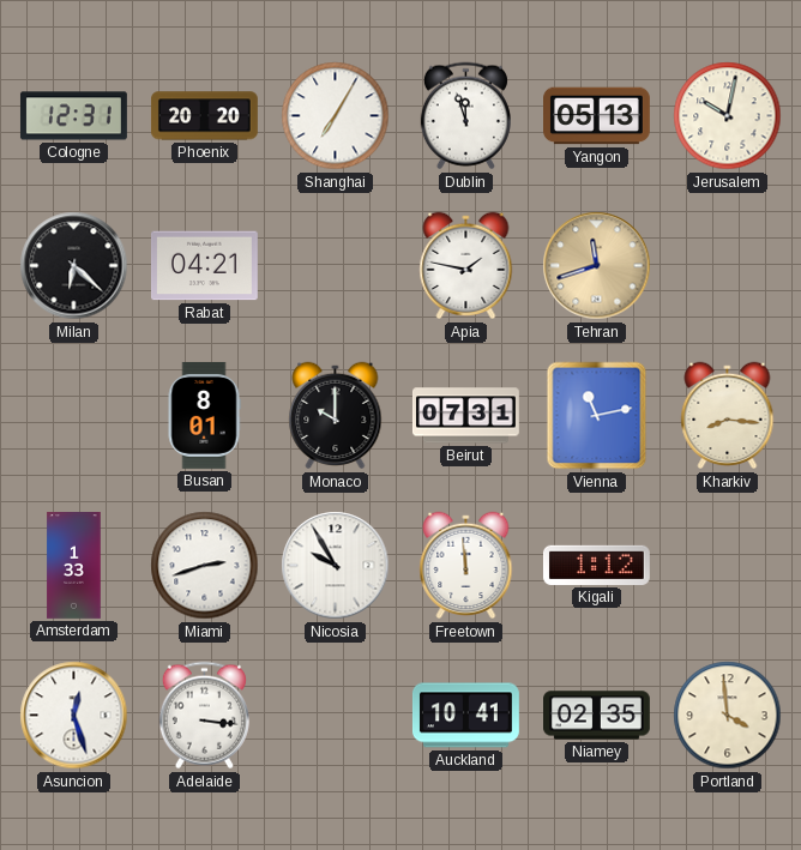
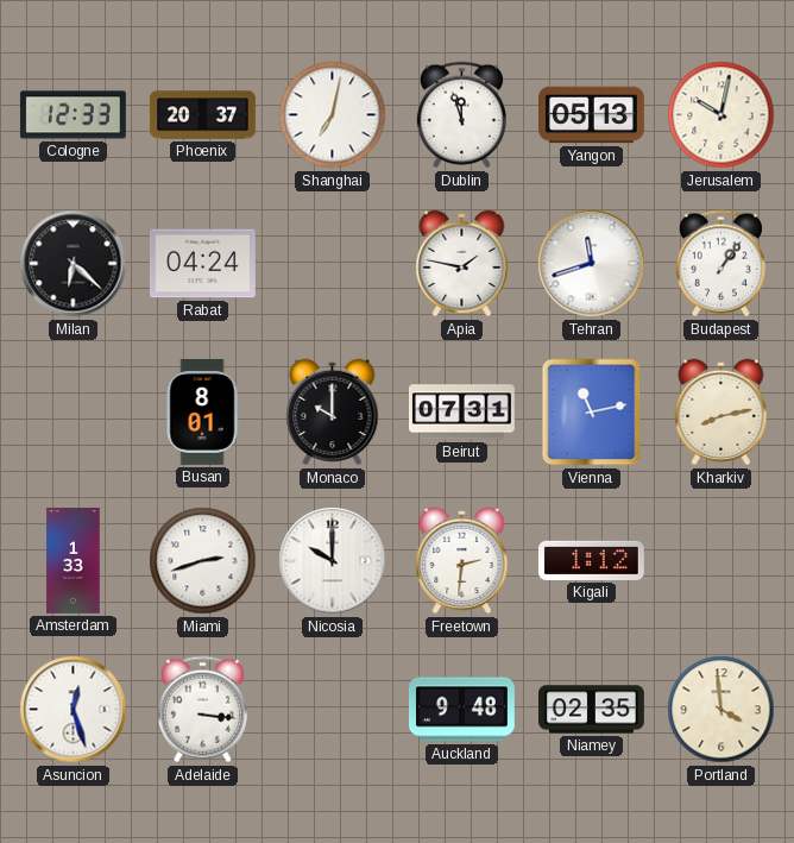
Cologne: 12:31 -> 12:33 (73, 115)
Phoenix: 20:20 -> 20:37 (202, 115)
Shanghai: 7:05 -> 7:02 (333, 115)
Rabat: 04:21 -> 04:24 (202, 264)
Tehran dial: champagne -> white (592, 264)
Budapest: none -> 1:06 (720, 264)
Kharkiv: 8:16 -> 8:13 (721, 413)
Nicosia: 9:55 -> 10:00 (333, 561)
Freetown: 11:59 -> 2:31 (462, 561)
Auckland: 10:41 -> 9:48 (461, 710)
